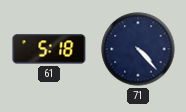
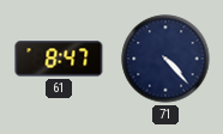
61: 5:18 -> 8:47 (59, 59)
